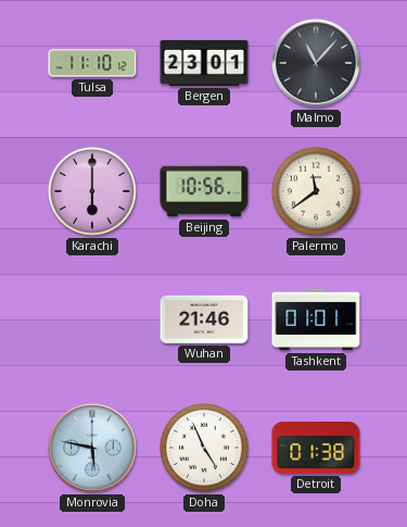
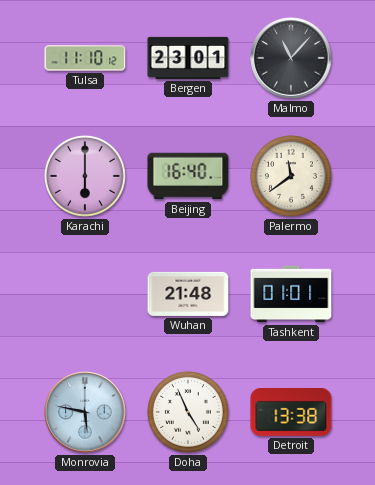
Beijing: 10:56 -> 16:40 (188, 176)
Wuhan: 21:46 -> 21:48 (188, 294)
Detroit: 01:38 -> 13:38 (291, 413)
